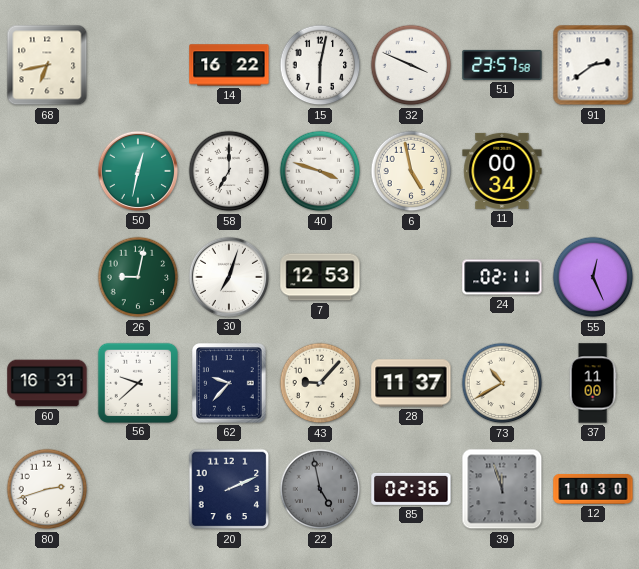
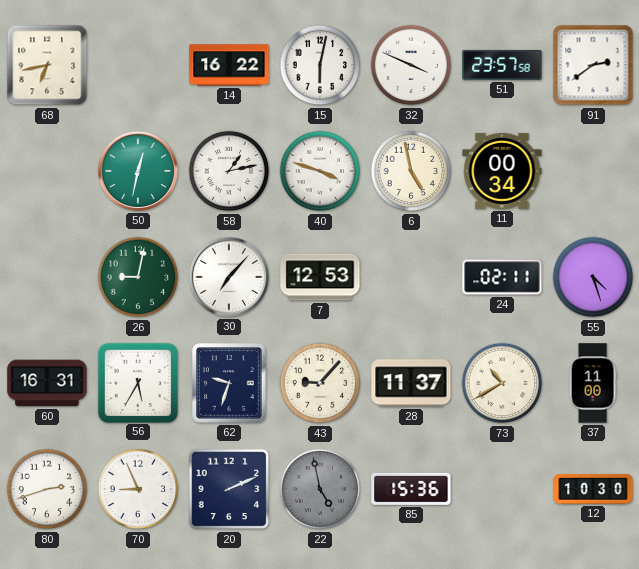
58: 7:00 -> 1:13 (229, 171)
30: 7:03 -> 7:07 (229, 277)
55: 12:26 -> 4:27 (593, 277)
56: 9:38 -> 5:35 (137, 382)
62: 9:37 -> 9:33 (229, 383)
70: none -> 8:56 (138, 489)
85: 02:36 -> 15:36 (411, 489)
39: 11:57 -> none (502, 489)
